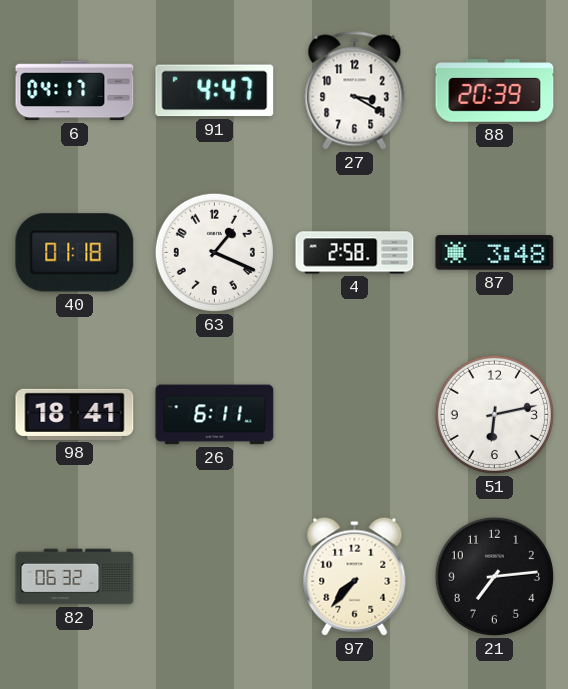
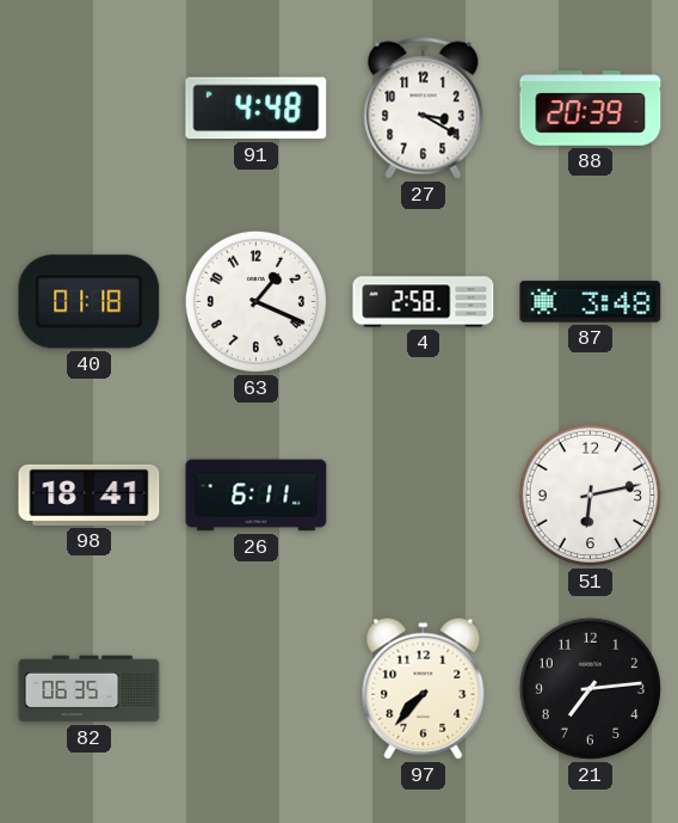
6: 04:17 -> none (75, 91)
91: 4:47 -> 4:48 (257, 109)
82: 06:32 -> 06:35 (90, 689)
